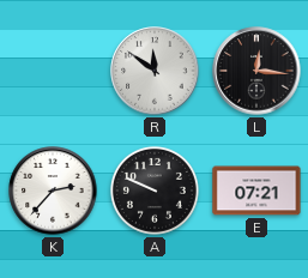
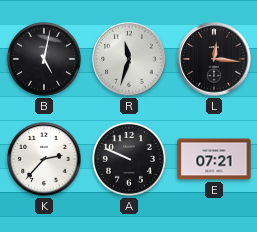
B: none -> 5:02 (44, 59)
R: 11:51 -> 11:33 (129, 59)
